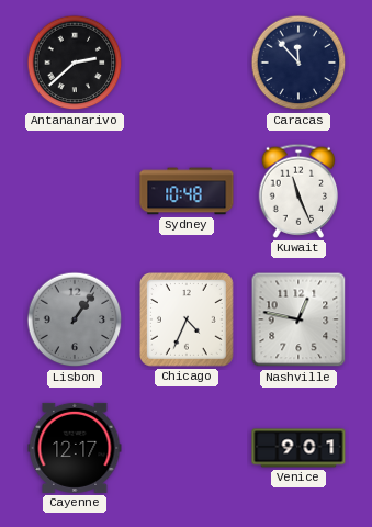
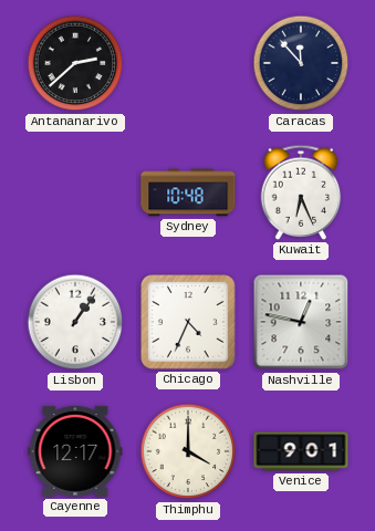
Kuwait: 11:26 -> 6:26 (301, 192)
Lisbon dial: grey -> white (75, 322)
Thimphu: none -> 4:00 (188, 451)
